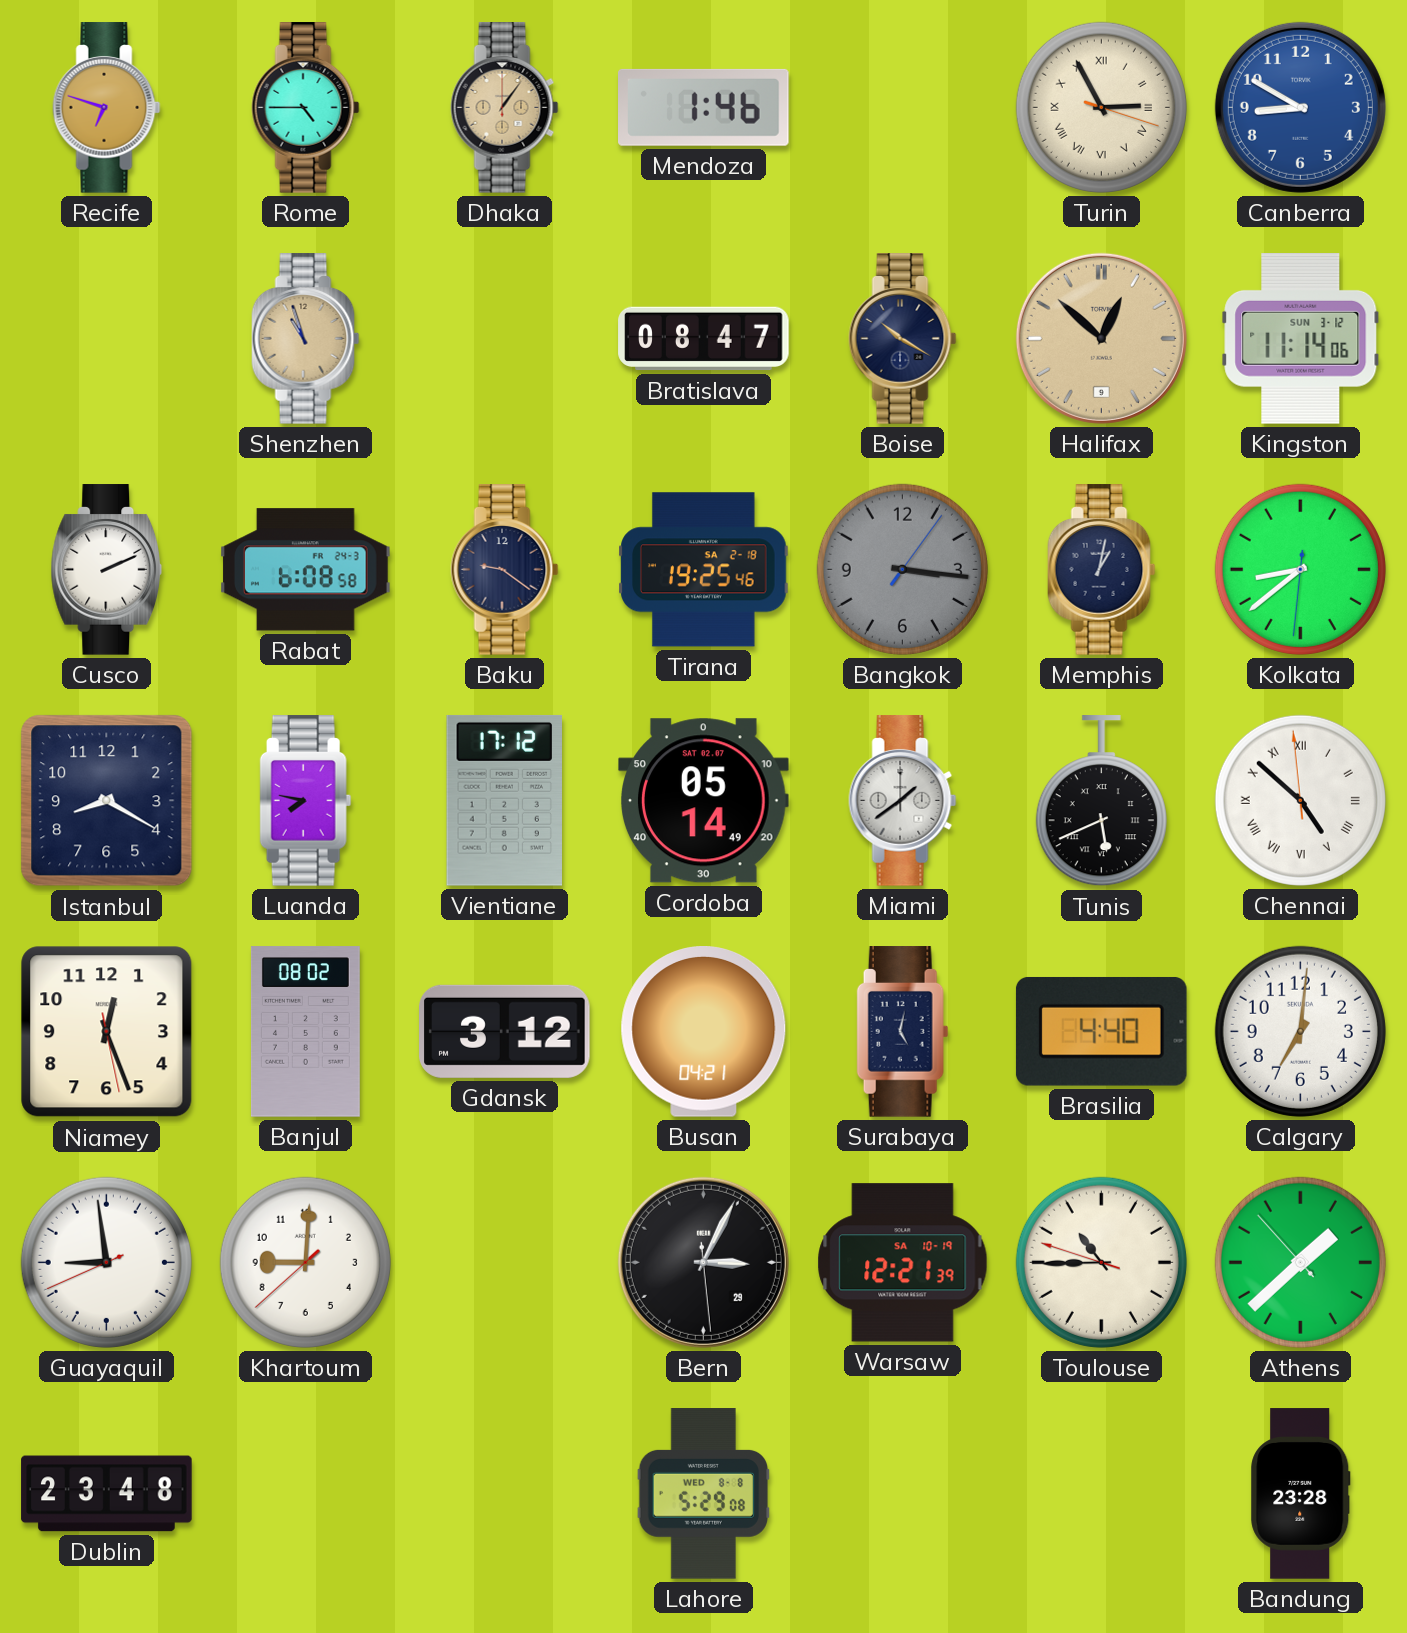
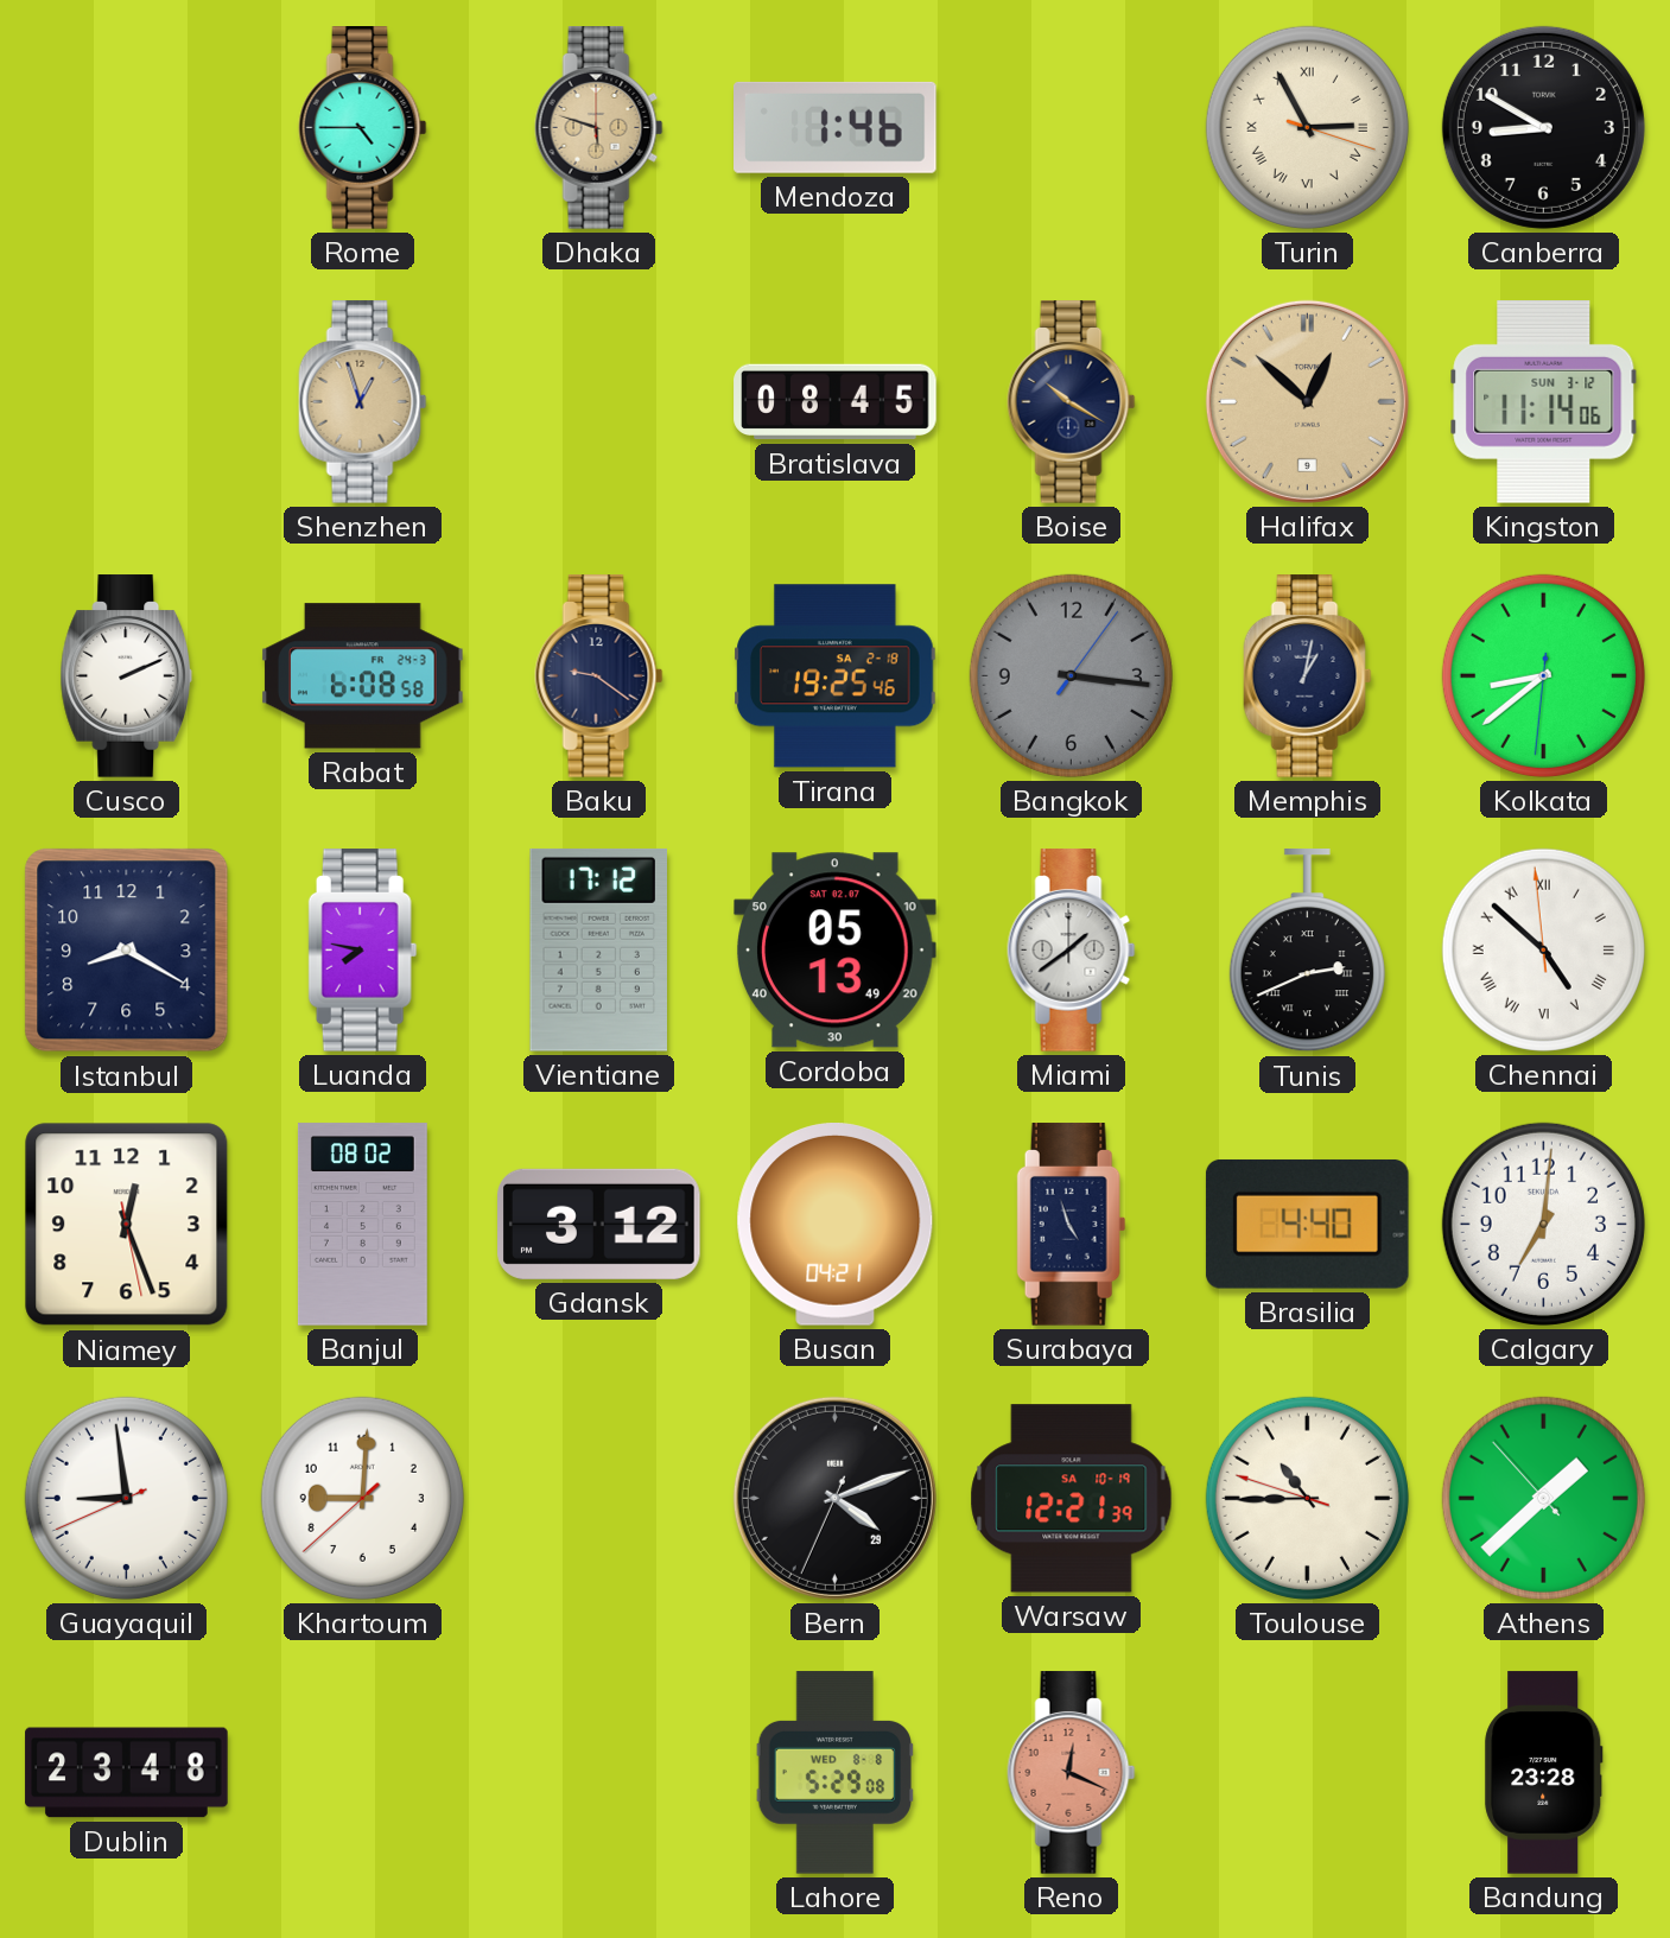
Recife: 6:48 -> none (107, 108)
Dhaka: 1:06 -> 5:48 (599, 128)
Canberra dial: blue -> black (1543, 127)
Shenzhen: 10:57 -> 12:57 (363, 402)
Bratislava: 08:47 -> 08:45 (836, 402)
Cordoba: 05:14 -> 05:13 (836, 951)
Tunis: 5:41 -> 2:41 (1307, 951)
Surabaya: 5:02 -> 4:57 (1072, 1225)
Bern: 3:04 -> 4:11 (834, 1498)
Reno: none -> 12:19 (1072, 1773)
